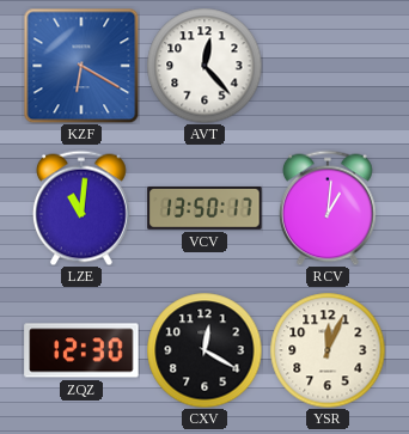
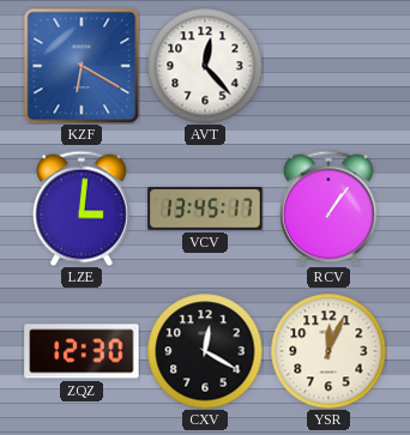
LZE: 11:01 -> 3:01 (83, 209)
VCV: 13:50 -> 13:45 (205, 209)
RCV: 1:01 -> 1:06 (330, 209)
